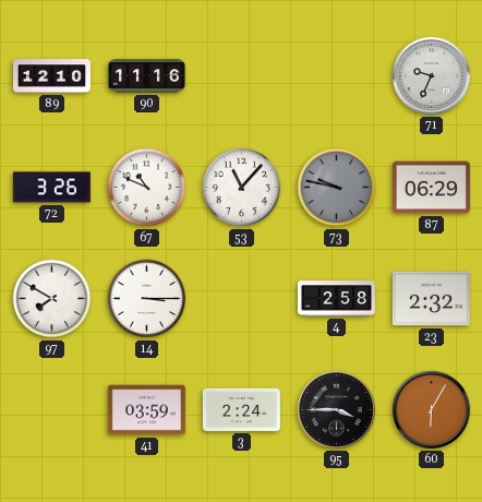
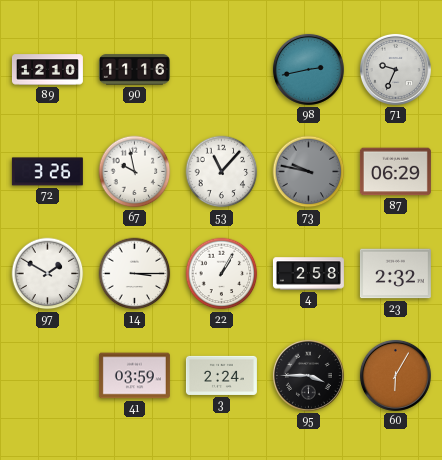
98: none -> 2:43 (308, 69)
67: 10:49 -> 9:58 (135, 172)
97: 7:50 -> 1:50 (48, 274)
22: none -> 1:05 (222, 274)
